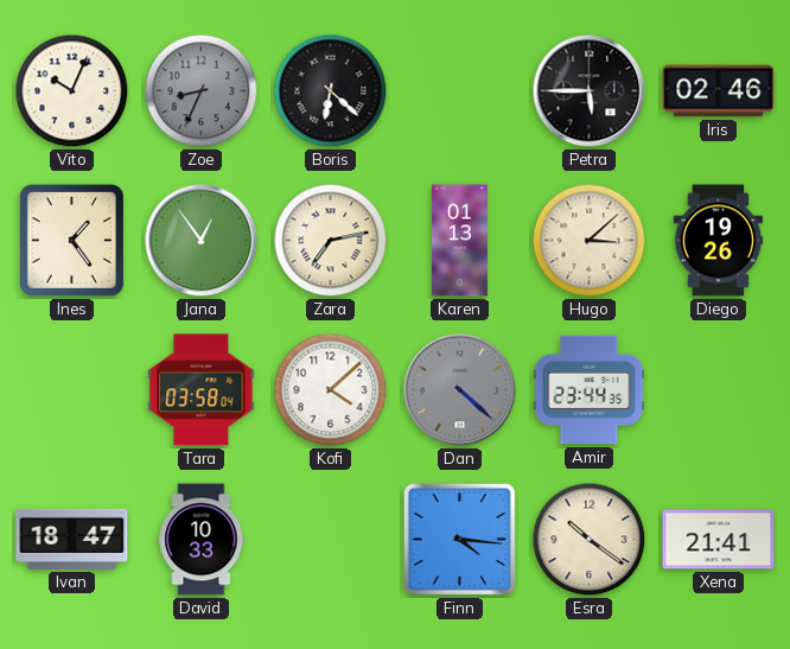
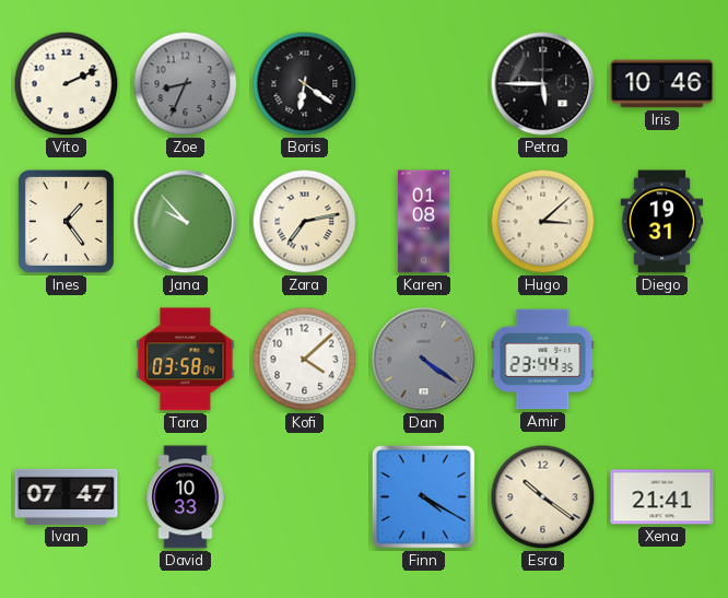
Vito: 10:04 -> 2:11 (67, 84)
Boris: 6:22 -> 6:21 (305, 84)
Iris: 02:46 -> 10:46 (662, 84)
Jana: 12:54 -> 9:53 (186, 222)
Karen: 01:13 -> 01:08 (423, 222)
Diego: 19:26 -> 19:31 (662, 222)
Dan: 4:22 -> 4:21 (424, 360)
Ivan: 18:47 -> 07:47 (67, 496)
Finn: 4:16 -> 4:20 (423, 496)
